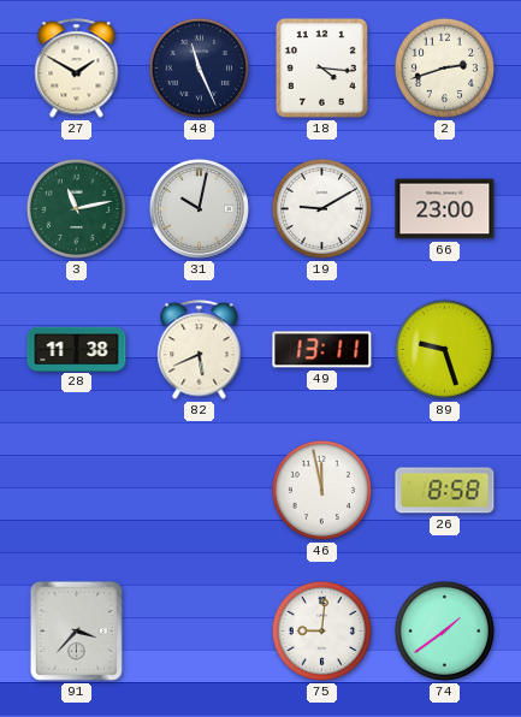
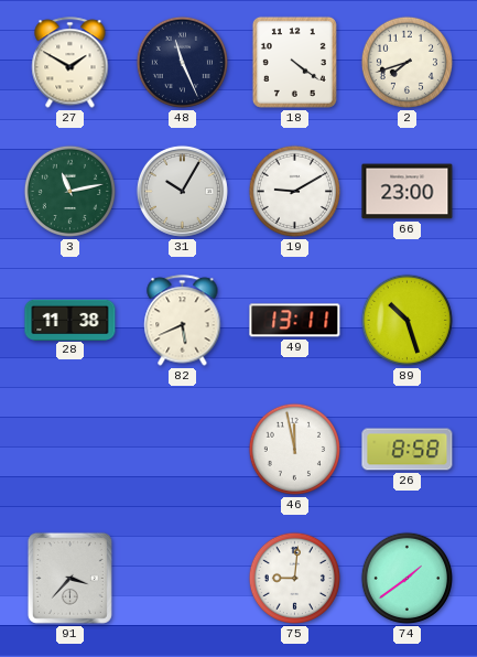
18: 4:16 -> 4:21 (294, 62)
2: 2:42 -> 7:42 (406, 62)
31: 10:02 -> 10:05 (182, 191)
89: 9:27 -> 10:27 (406, 320)
